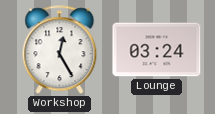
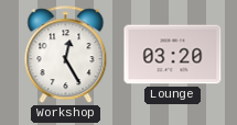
Lounge: 03:24 -> 03:20 (173, 55)
